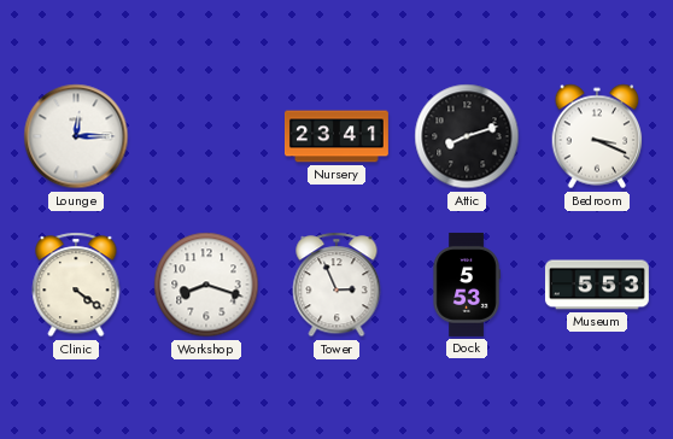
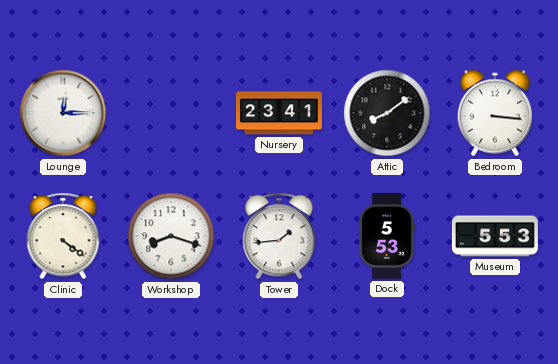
Attic: 8:12 -> 8:09 (387, 113)
Bedroom: 3:19 -> 3:16 (495, 113)
Tower: 2:56 -> 1:44 (279, 236)
